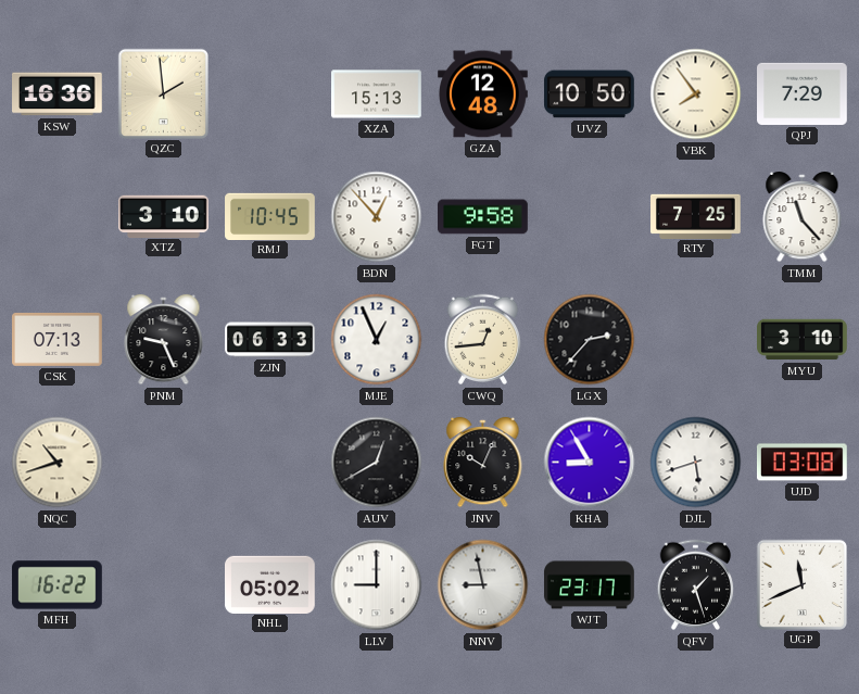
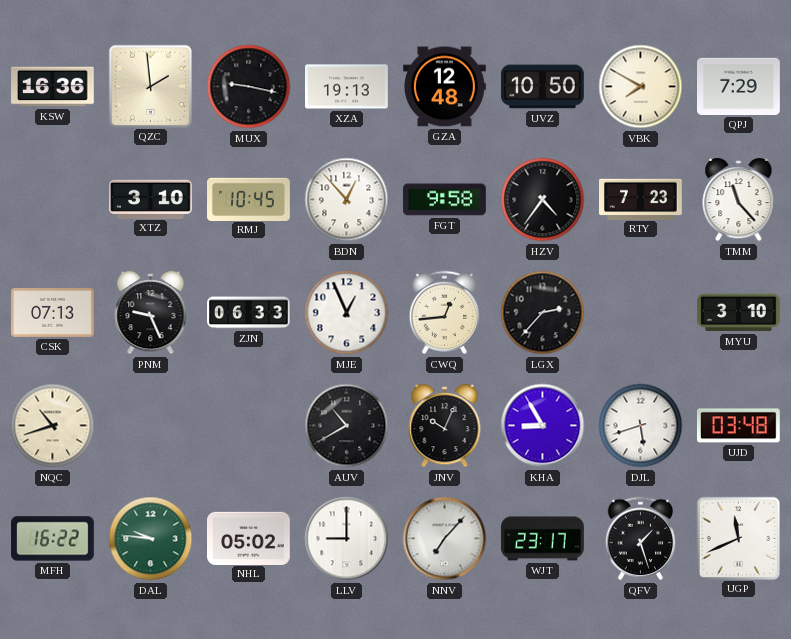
MUX: none -> 9:17 (249, 87)
XZA: 15:13 -> 19:13 (347, 87)
VBK: 7:54 -> 7:50 (641, 87)
HZV: none -> 4:36 (543, 200)
RTY: 7:25 -> 7:23 (641, 199)
AUV: 12:40 -> 10:40 (347, 426)
UJD: 03:08 -> 03:48 (739, 426)
DAL: none -> 9:46 (151, 539)
NNV: 8:58 -> 7:07 (445, 539)
